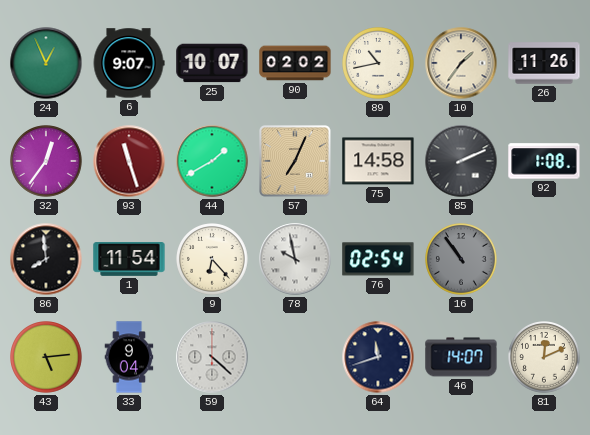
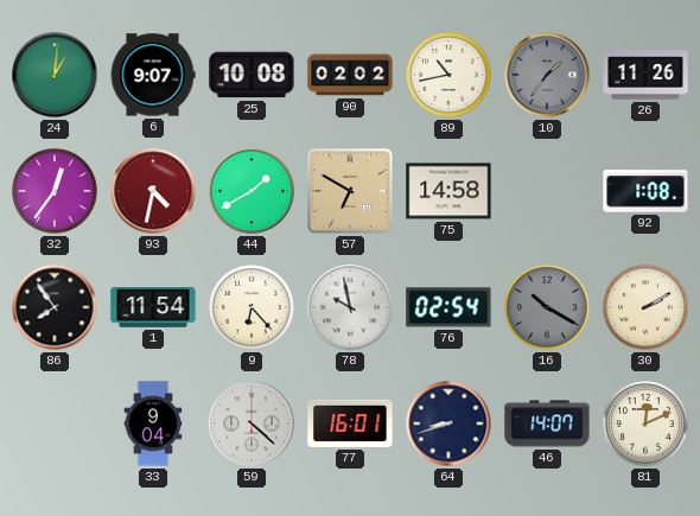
24: 12:56 -> 1:01 (55, 75)
25: 10:07 -> 10:08 (252, 75)
10 dial: cream -> grey (547, 75)
93: 11:27 -> 4:32 (153, 191)
57: 7:04 -> 6:50 (350, 191)
85: 2:11 -> none (461, 161)
86: 7:59 -> 7:54 (55, 307)
16: 10:54 -> 10:20 (547, 307)
30: none -> 2:10 (645, 307)
43: 5:14 -> none (46, 357)
77: none -> 16:01 (350, 423)
64: 11:42 -> 8:42 (448, 423)
